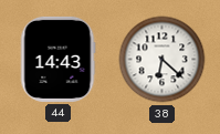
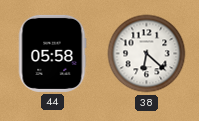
44: 14:43 -> 05:58 (52, 53)
